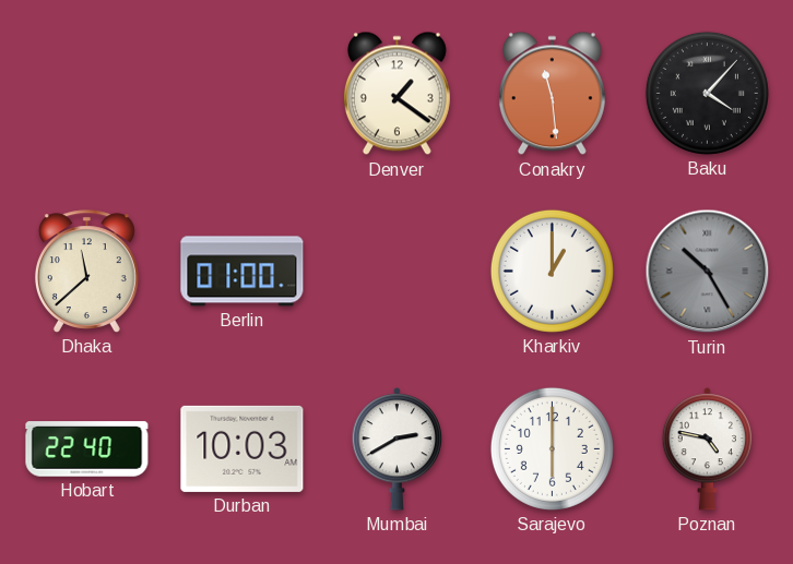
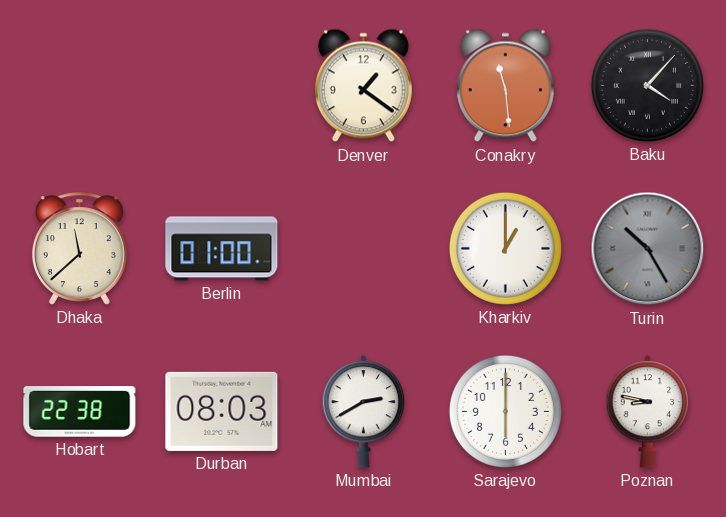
Hobart: 22:40 -> 22:38 (80, 412)
Durban: 10:03 -> 08:03 (222, 411)
Poznan: 4:47 -> 8:47 (648, 412)
